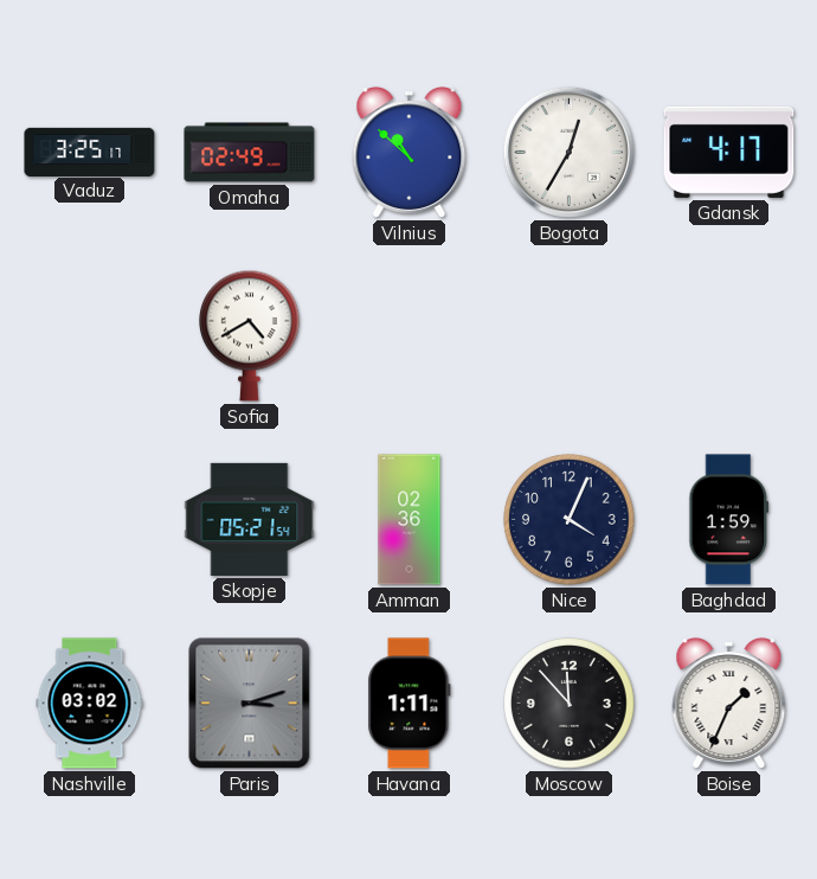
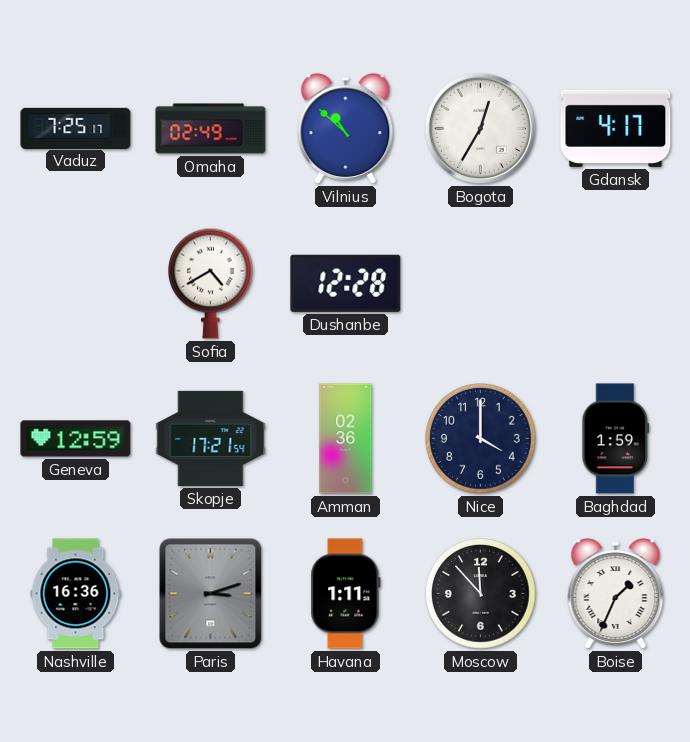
Vaduz: 3:25 -> 7:25 (76, 128)
Dushanbe: none -> 12:28 (346, 283)
Geneva: none -> 12:59 (76, 439)
Skopje: 05:21 -> 17:21 (211, 438)
Nice: 4:04 -> 4:00 (481, 439)
Nashville: 03:02 -> 16:36 (76, 594)
